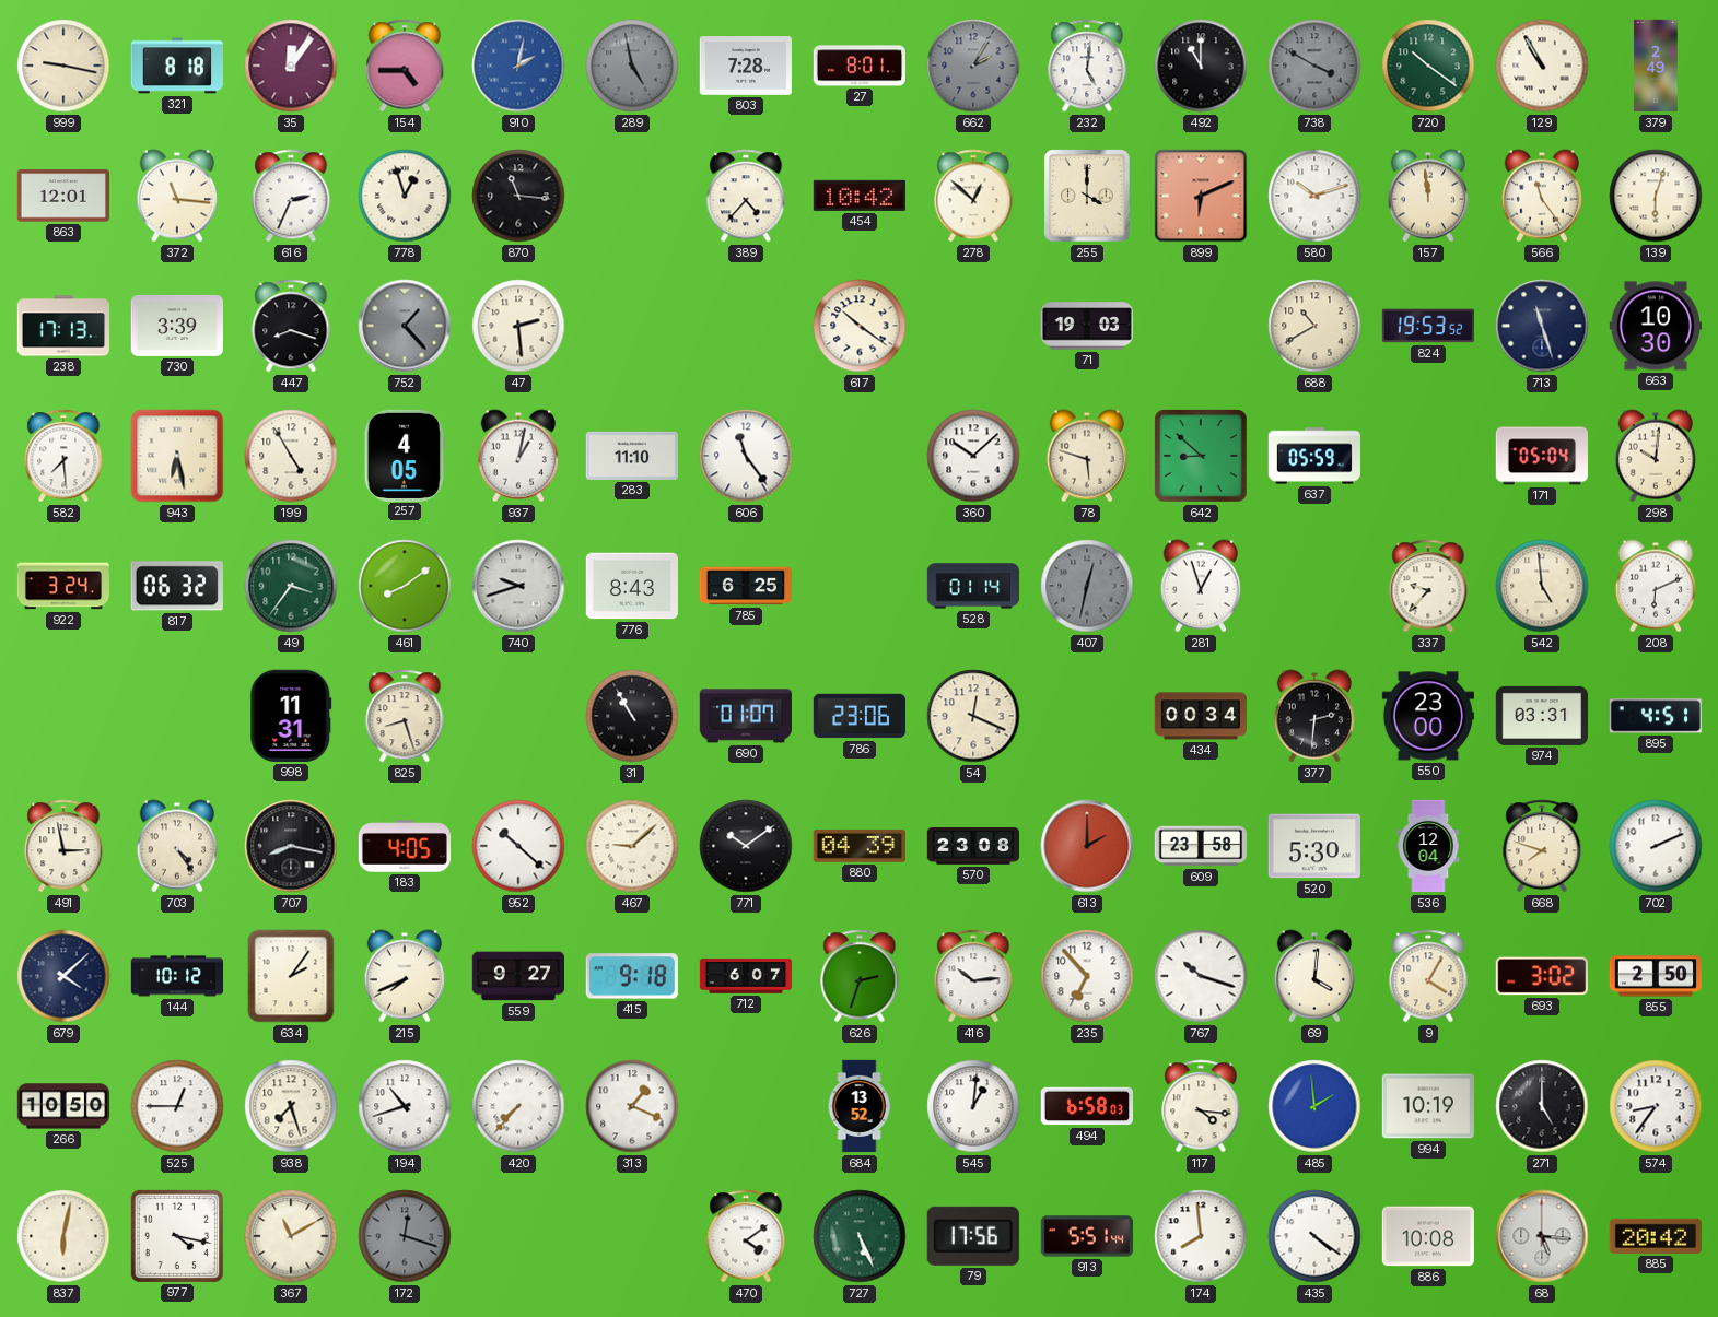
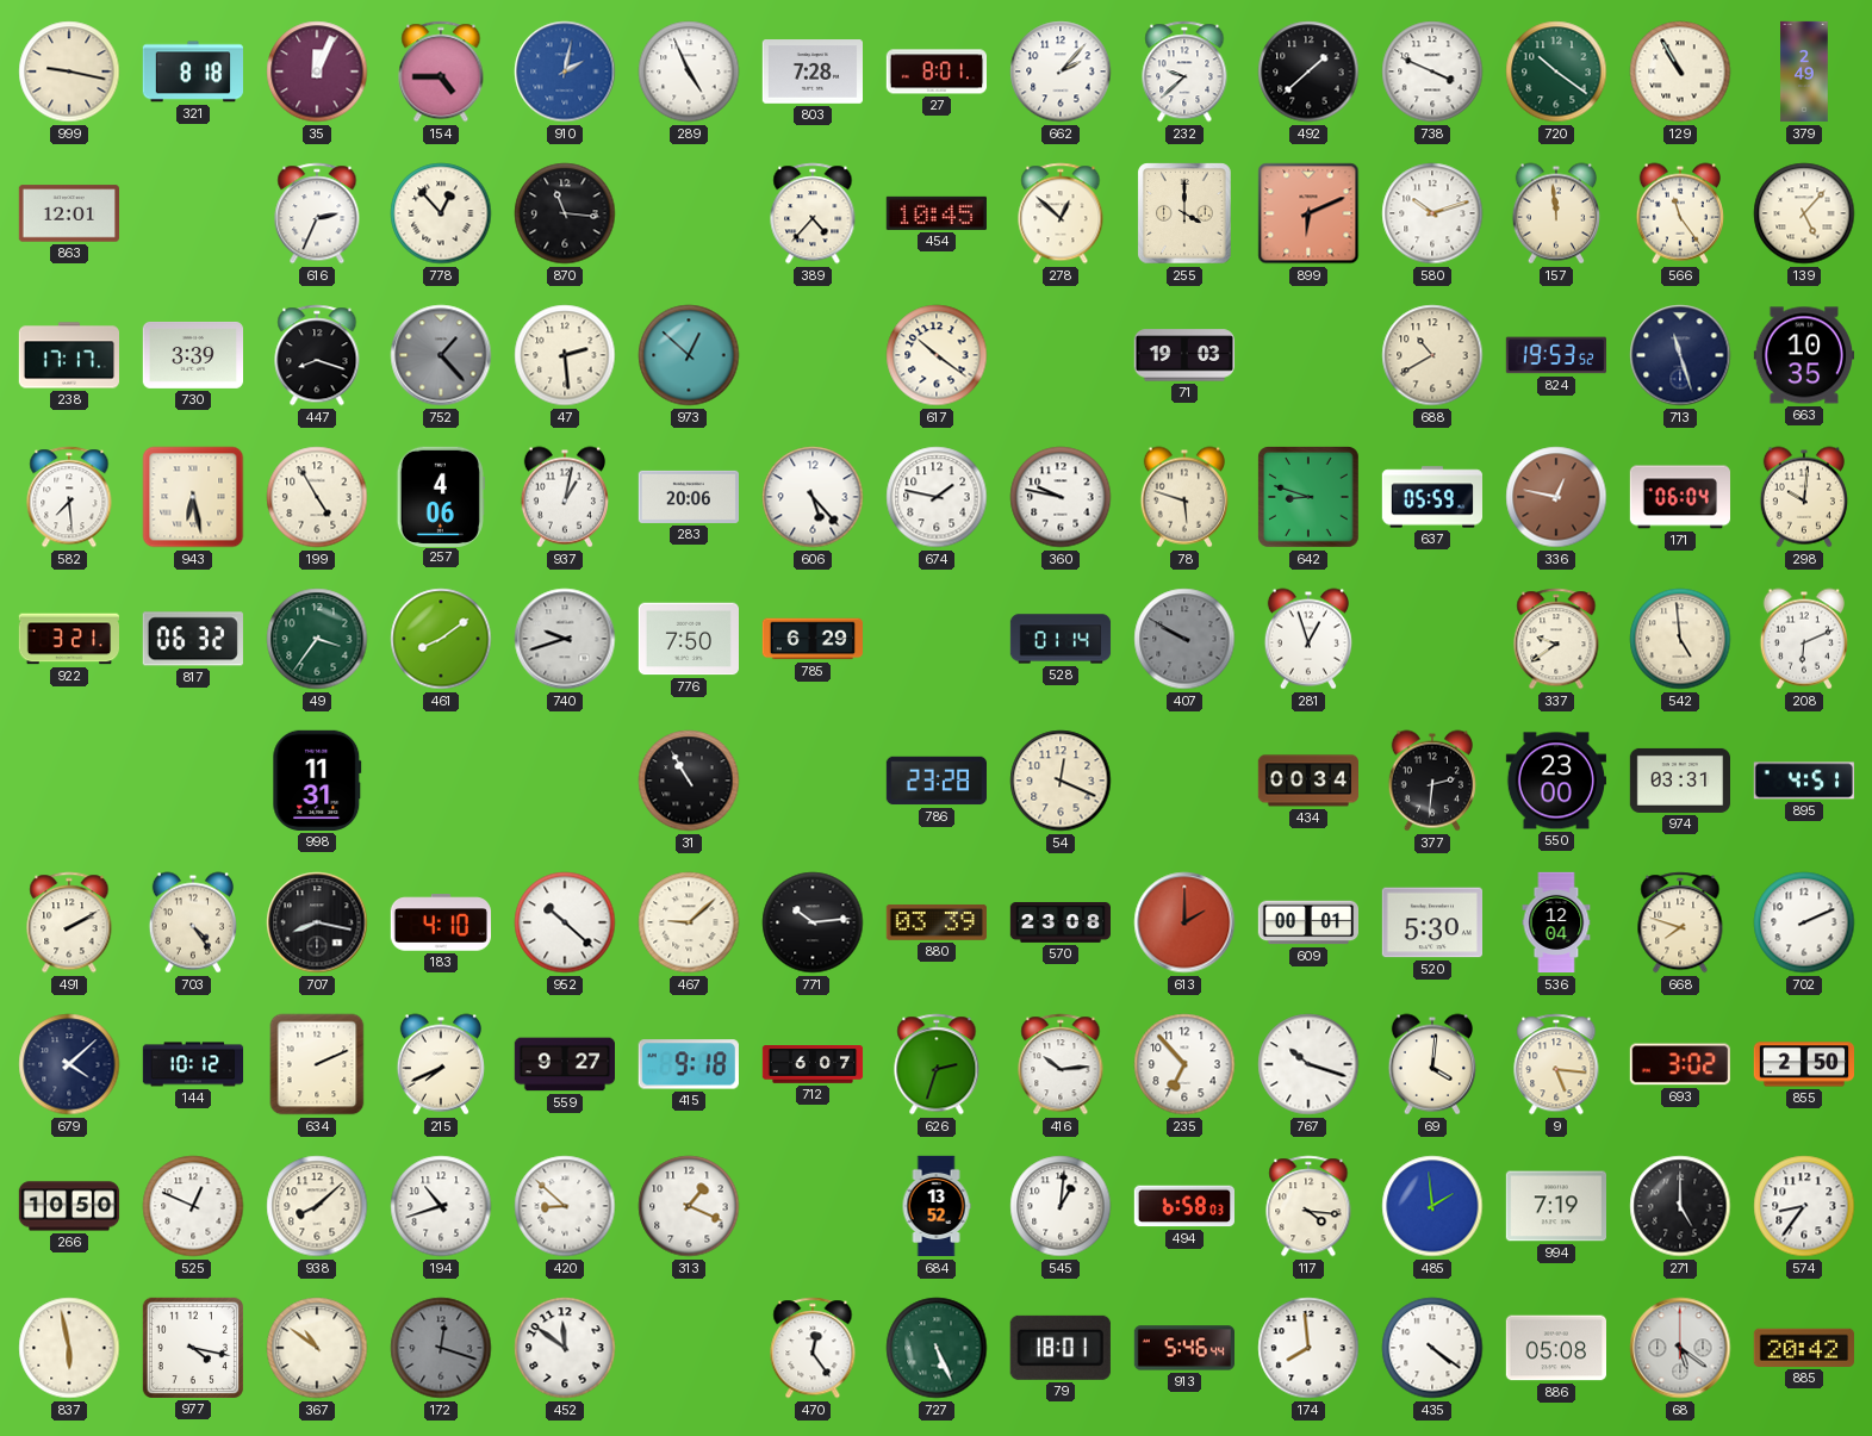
35: 12:06 -> 12:04 (317, 72)
289: 4:58 -> 4:56 (689, 72)
289 dial: grey -> white (689, 72)
662: 2:05 -> 2:07 (1061, 72)
662 dial: grey -> white (1061, 72)
232: 5:01 -> 9:38 (1184, 72)
492: 11:00 -> 1:38 (1308, 72)
738: 3:50 -> 3:49 (1432, 72)
738 dial: grey -> white (1432, 72)
372: 11:16 -> none (177, 196)
778: 12:57 -> 12:53 (441, 213)
454: 10:42 -> 10:45 (937, 213)
139: 6:03 -> 5:07 (1804, 213)
238: 17:13 -> 17:17 (68, 355)
973: none -> 12:52 (689, 355)
663: 10:30 -> 10:35 (1803, 355)
257: 4:05 -> 4:06 (441, 496)
283: 11:10 -> 20:06 (688, 497)
606: 11:24 -> 5:23 (813, 497)
674: none -> 1:47 (937, 497)
360: 10:08 -> 9:47 (1061, 497)
642: 8:52 -> 8:48 (1308, 497)
336: none -> 12:47 (1556, 497)
171: 05:04 -> 06:04 (1679, 497)
922: 3:24 -> 3:21 (68, 639)
776: 8:43 -> 7:50 (688, 639)
785: 6:25 -> 6:29 (811, 639)
407: 12:32 -> 9:50 (1184, 639)
337: 9:37 -> 9:39 (1556, 639)
825: 8:27 -> none (405, 716)
690: 01:07 -> none (745, 716)
786: 23:06 -> 23:28 (935, 781)
491: 2:58 -> 2:10 (69, 922)
183: 4:05 -> 4:10 (440, 922)
771: 10:09 -> 10:14 (813, 922)
880: 04:39 -> 03:39 (937, 922)
609: 23:58 -> 00:01 (1307, 922)
634: 2:06 -> 2:11 (317, 1064)
9: 4:05 -> 5:16 (1556, 1064)
525: 12:45 -> 12:49 (193, 1206)
938: 7:27 -> 8:08 (317, 1206)
420: 7:37 -> 8:52 (565, 1206)
994: 10:19 -> 7:19 (1555, 1206)
837: 6:02 -> 5:58 (69, 1348)
367: 11:10 -> 10:51 (317, 1348)
452: none -> 11:51 (565, 1348)
470: 4:09 -> 12:24 (813, 1348)
79: 17:56 -> 18:01 (1061, 1348)
913: 5:51 -> 5:46 (1183, 1348)
886: 10:08 -> 05:08 (1555, 1348)
68: 5:16 -> 5:21 (1680, 1348)
